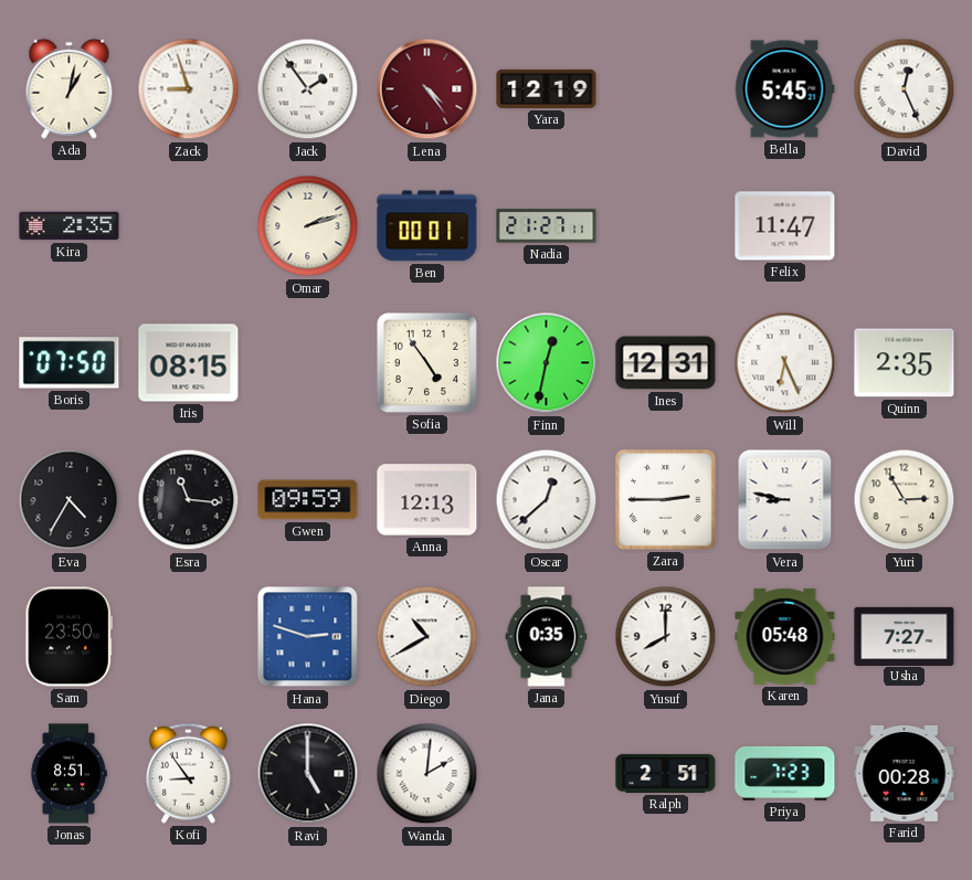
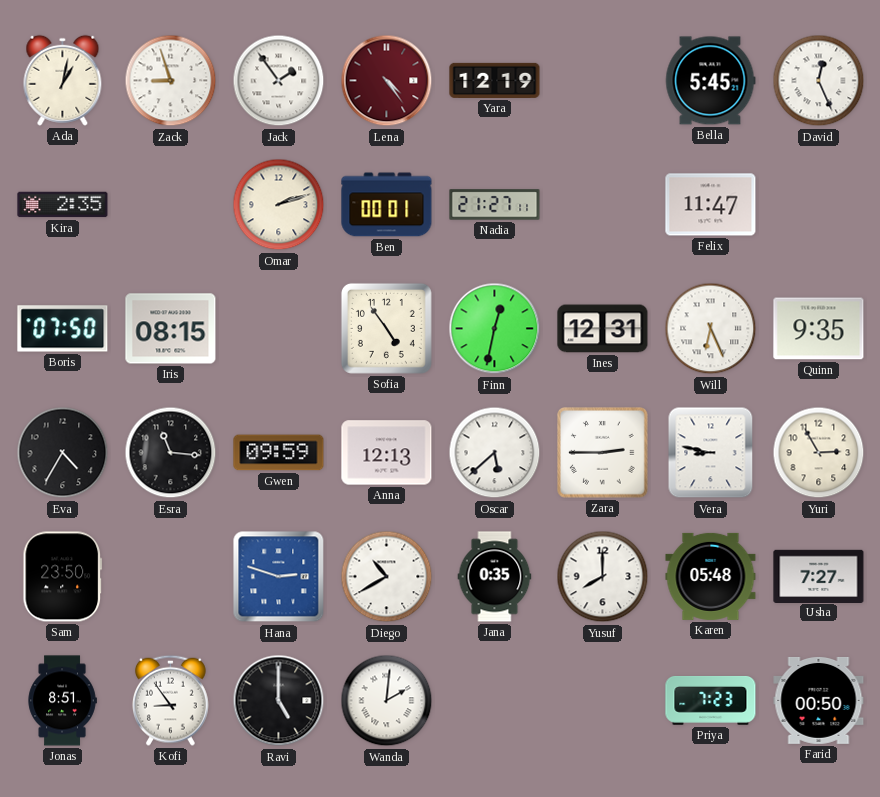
Quinn: 2:35 -> 9:35 (819, 329)
Oscar: 12:38 -> 5:38 (495, 453)
Ralph: 2:51 -> none (666, 773)
Farid: 00:28 -> 00:50 (819, 700)
